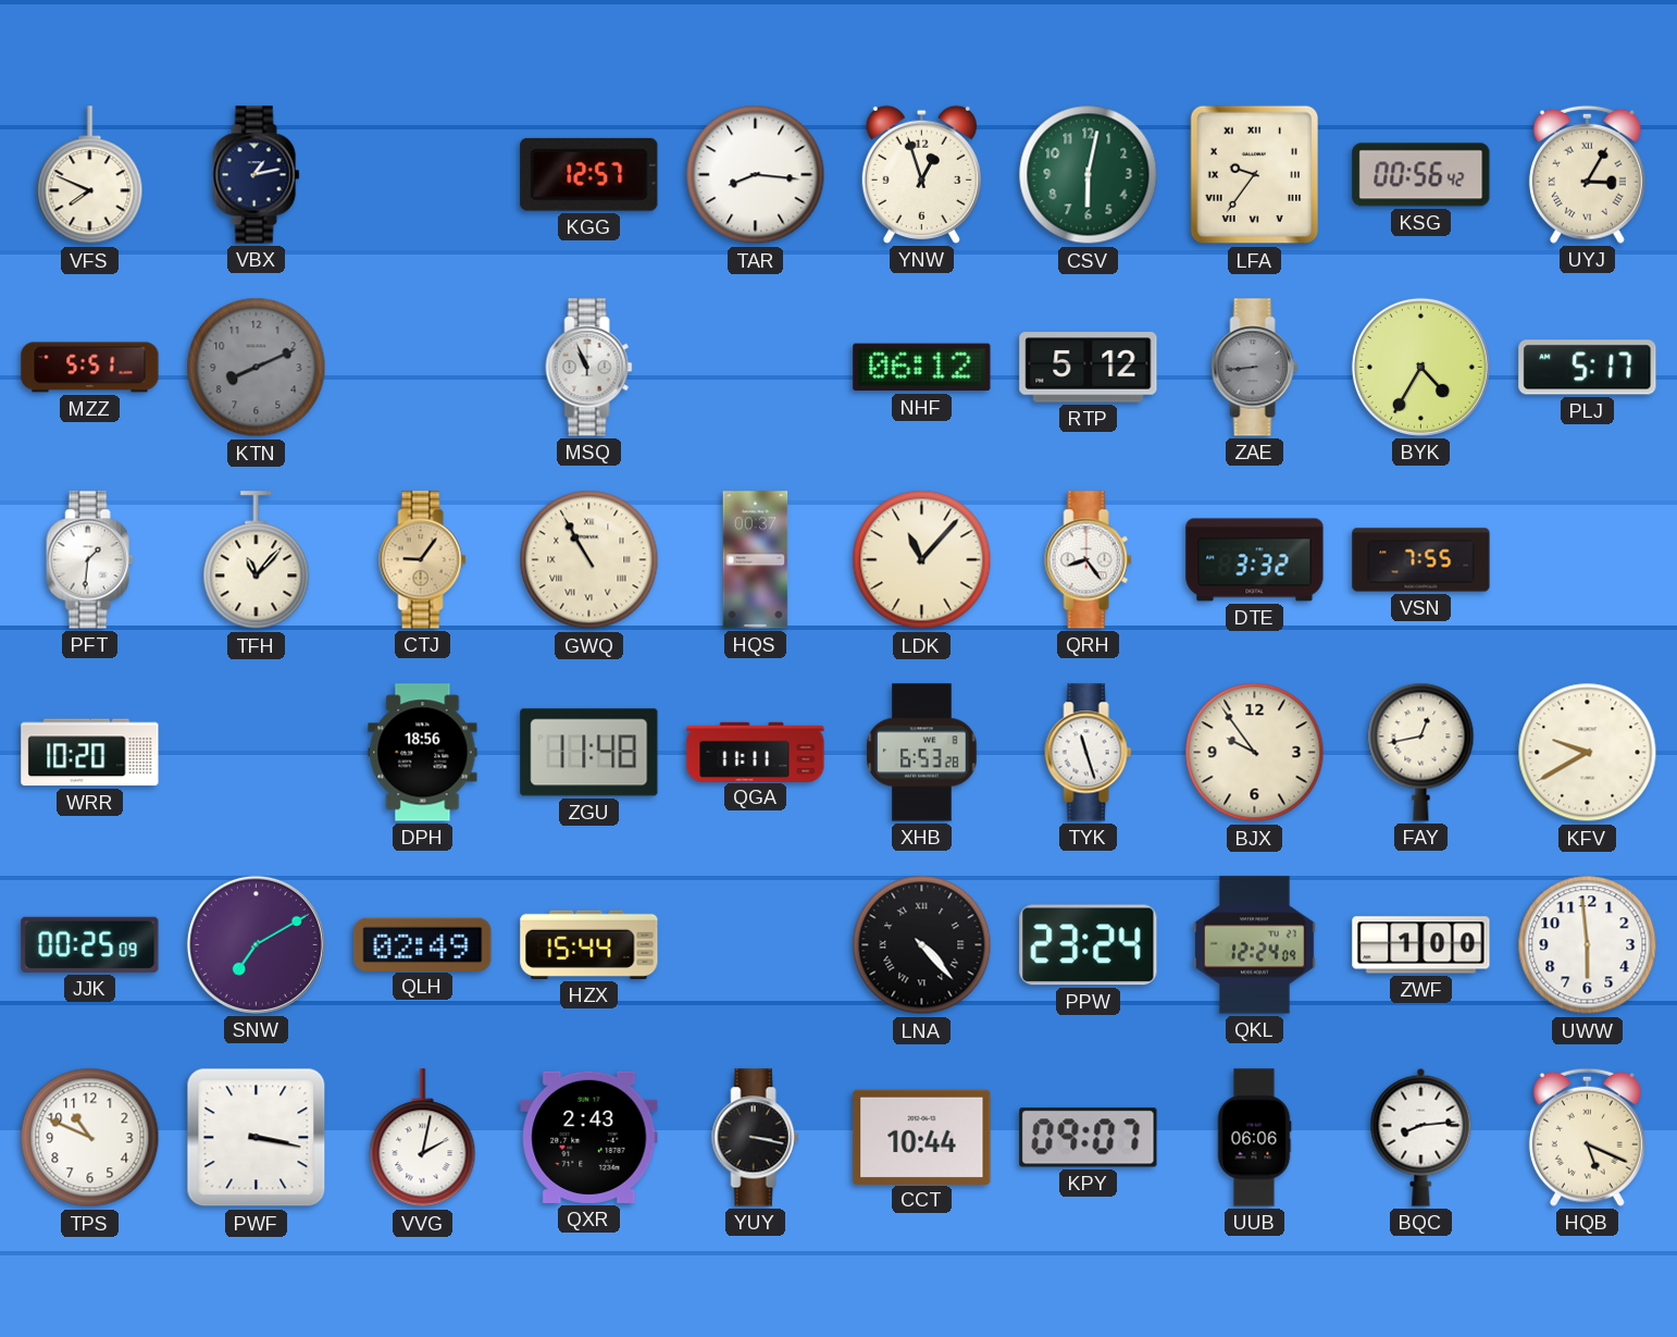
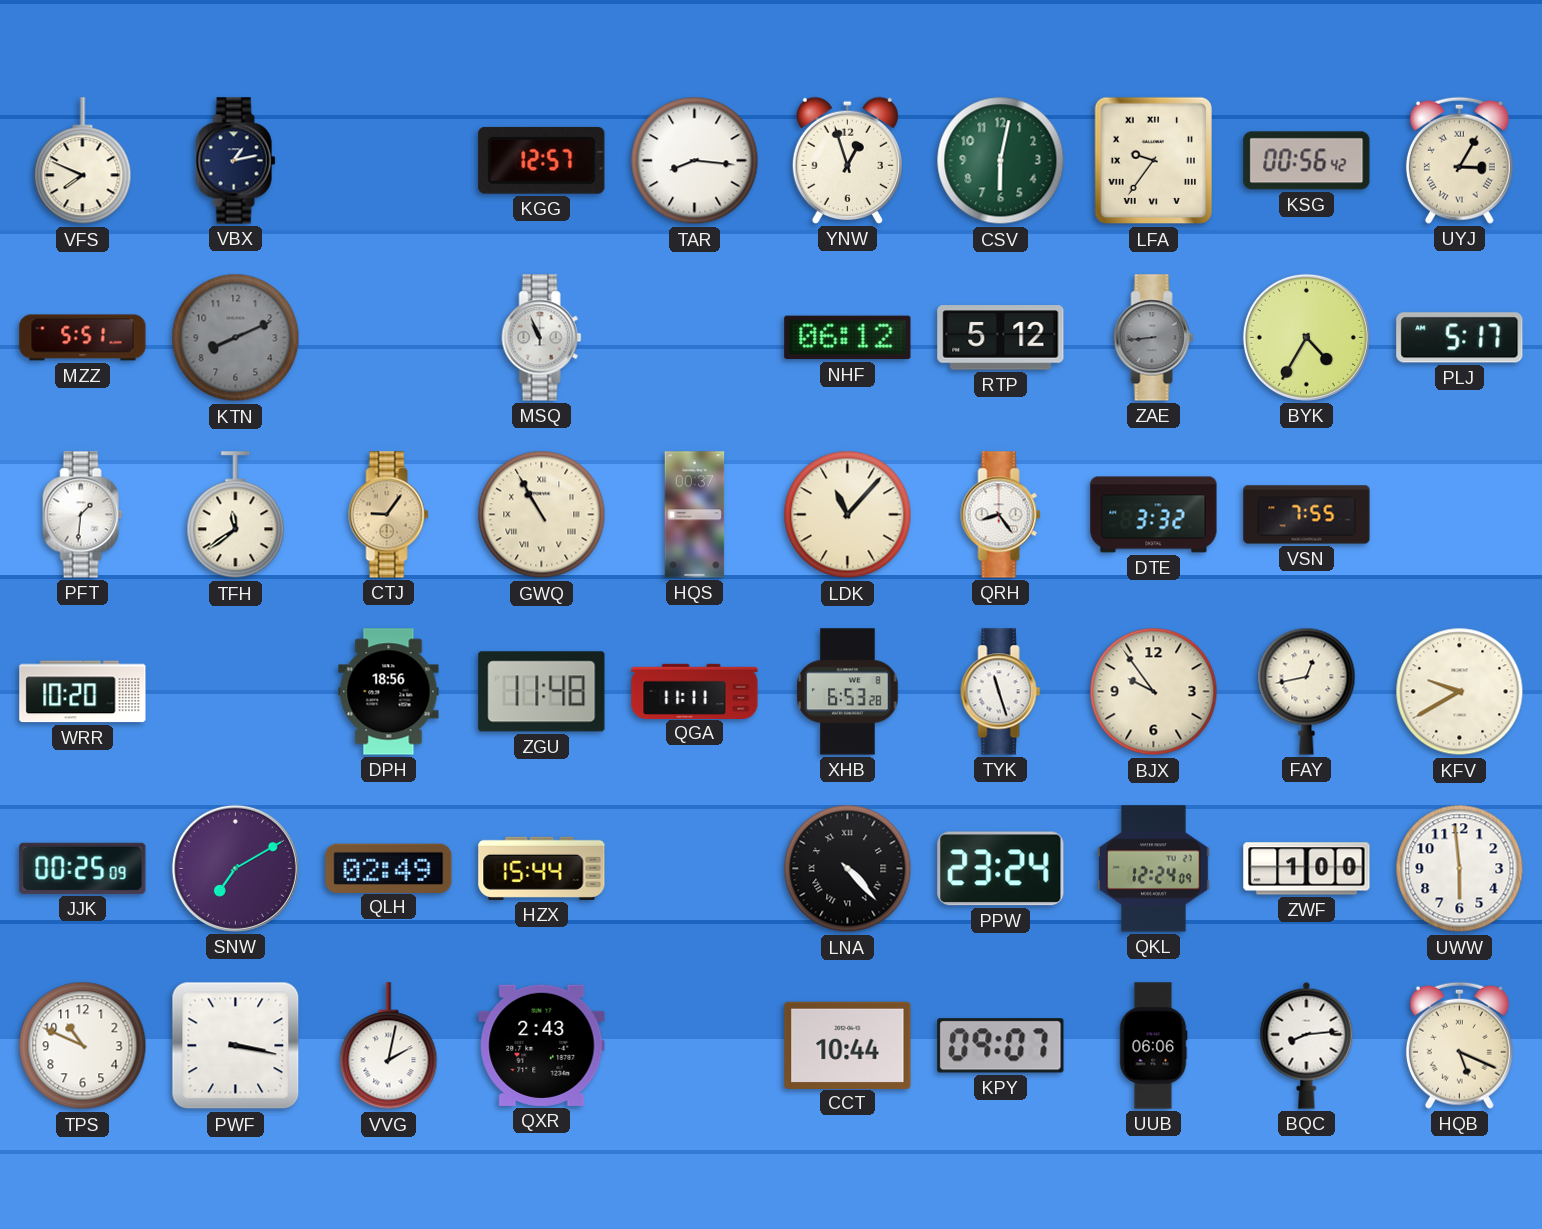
TFH: 11:07 -> 11:39 (236, 515)
YUY: 3:17 -> none (756, 1138)
